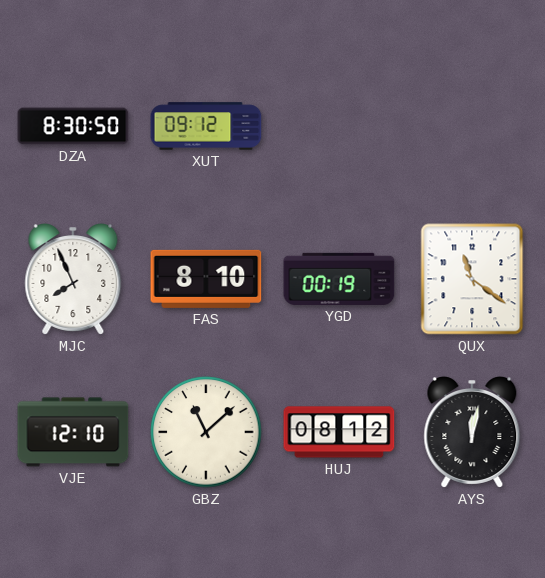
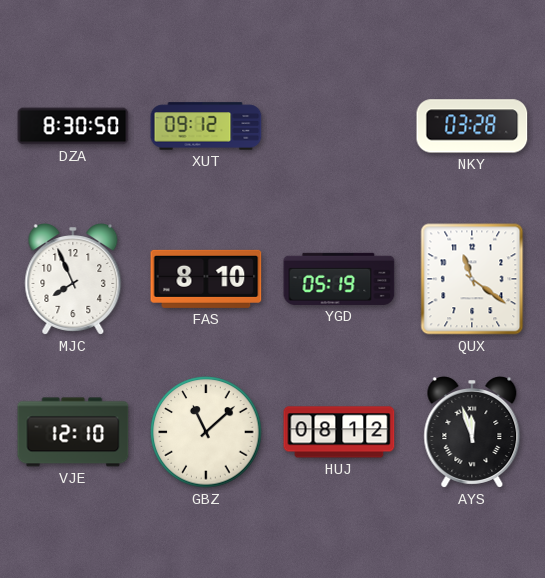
NKY: none -> 03:28 (472, 126)
YGD: 00:19 -> 05:19 (339, 279)
AYS: 12:02 -> 11:57 (472, 433)
